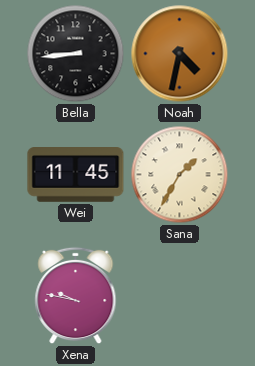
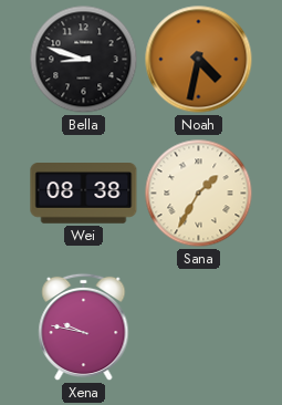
Bella: 8:44 -> 8:48 (84, 60)
Wei: 11:45 -> 08:38 (84, 194)
